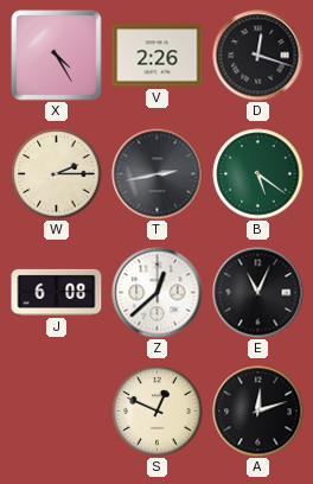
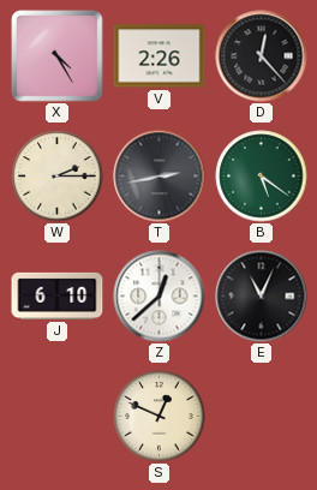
D: 12:18 -> 12:23 (262, 56)
J: 6:08 -> 6:10 (58, 295)
A: 12:12 -> none (258, 412)
